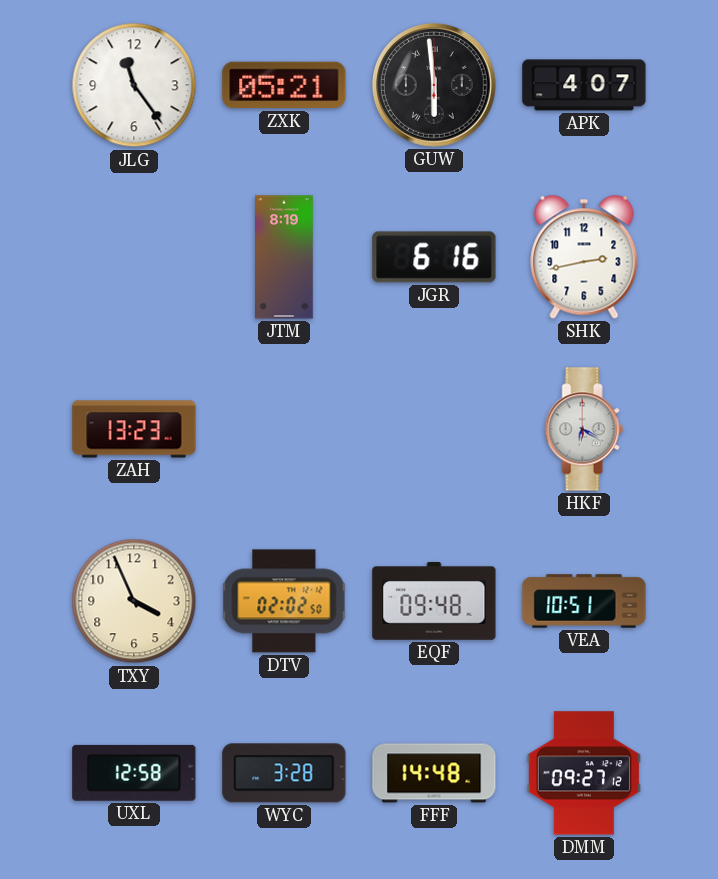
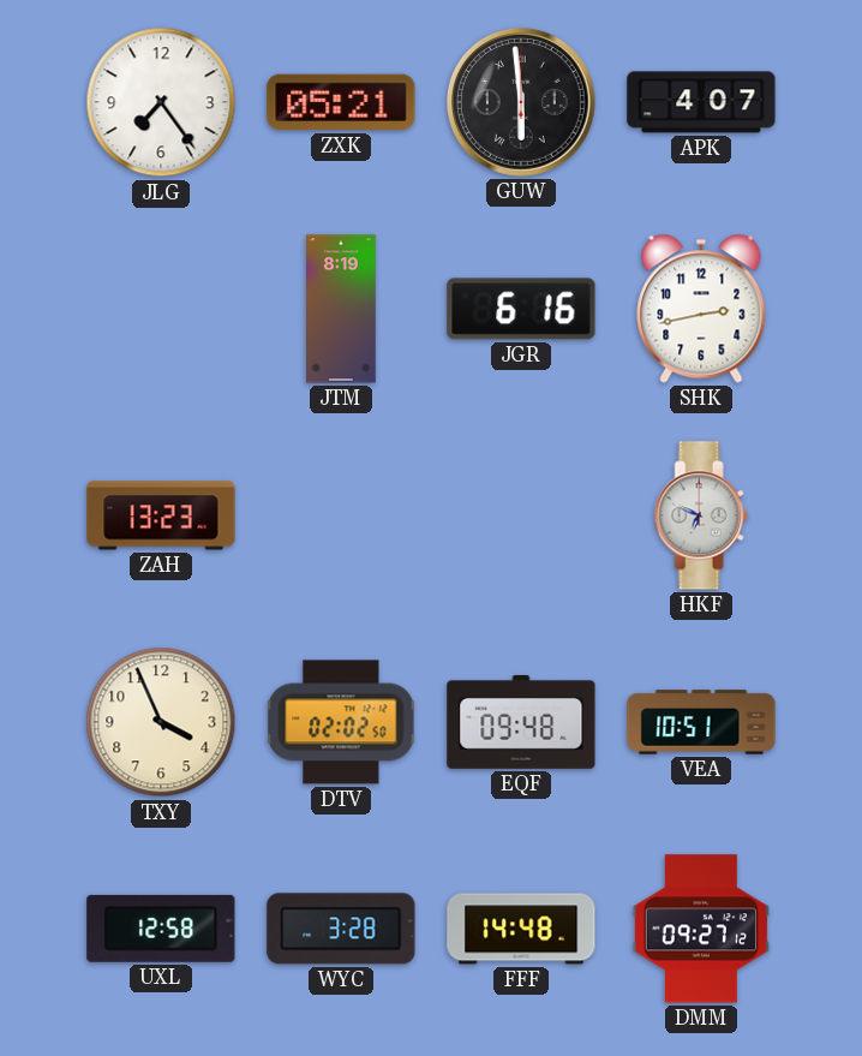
JLG: 11:24 -> 7:24 (161, 102)
HKF: 6:20 -> 6:49 (701, 515)
